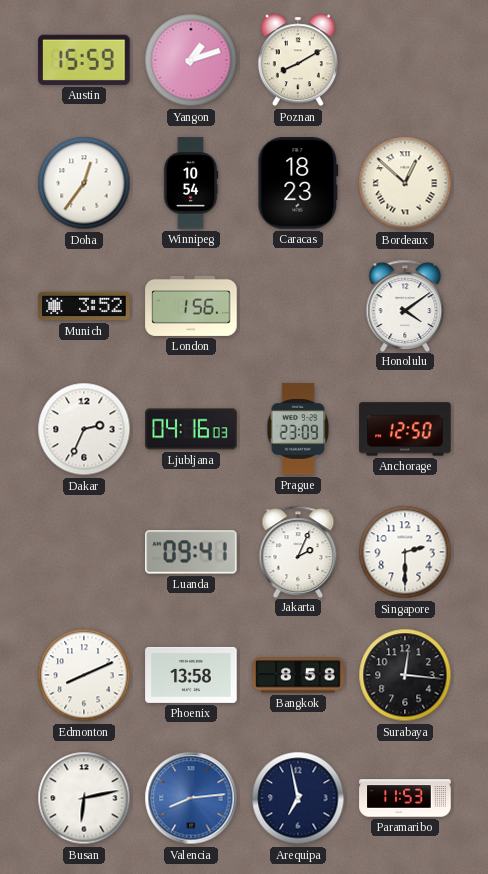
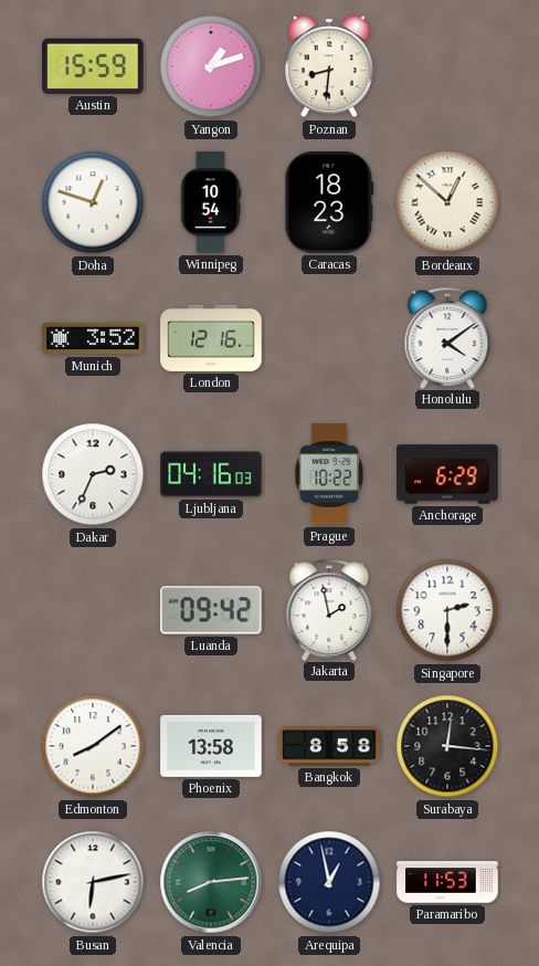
Poznan: 8:10 -> 8:31 (329, 66)
Doha: 12:36 -> 12:48 (93, 202)
London: 1:56 -> 12:16 (211, 338)
Prague: 23:09 -> 10:22 (329, 474)
Anchorage: 12:50 -> 6:29 (447, 474)
Luanda: 09:41 -> 09:42 (211, 610)
Jakarta: 2:04 -> 1:58 (329, 609)
Edmonton: 8:11 -> 8:09 (93, 746)
Valencia dial: blue -> green (211, 882)
Arequipa: 6:58 -> 12:58 (329, 882)
